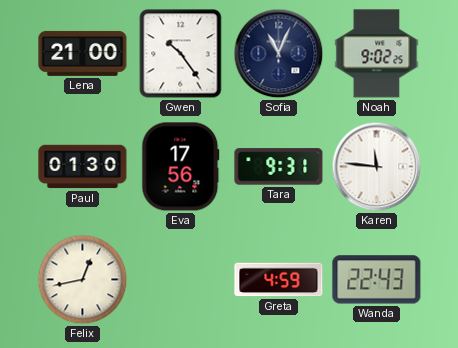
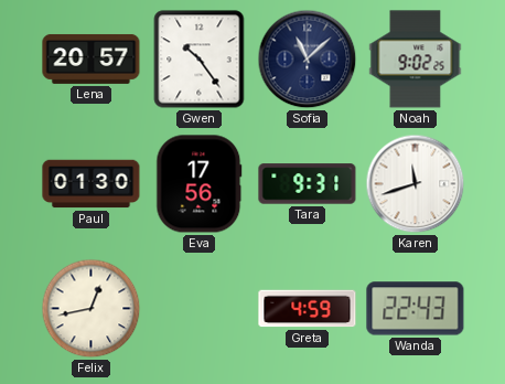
Lena: 21:00 -> 20:57 (92, 58)
Sofia: 11:04 -> 11:08 (308, 60)
Karen: 11:46 -> 11:42 (416, 184)
